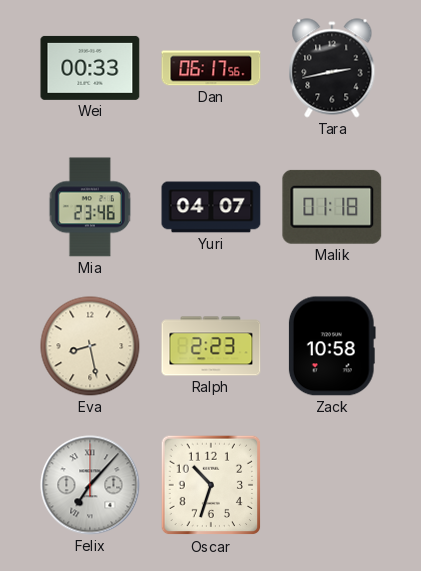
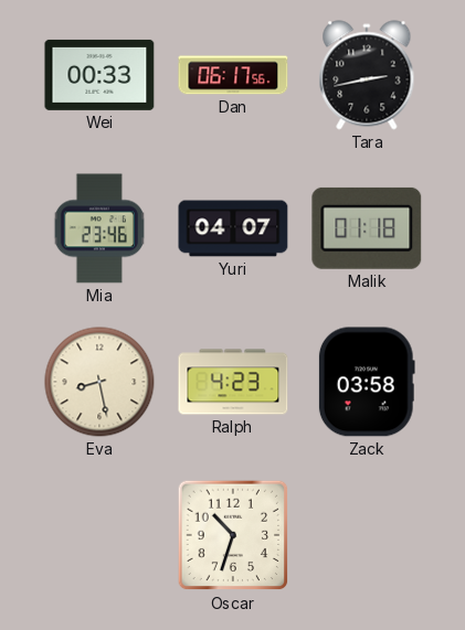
Ralph: 2:23 -> 4:23 (233, 382)
Zack: 10:58 -> 03:58 (367, 382)
Felix: 7:07 -> none (90, 485)
